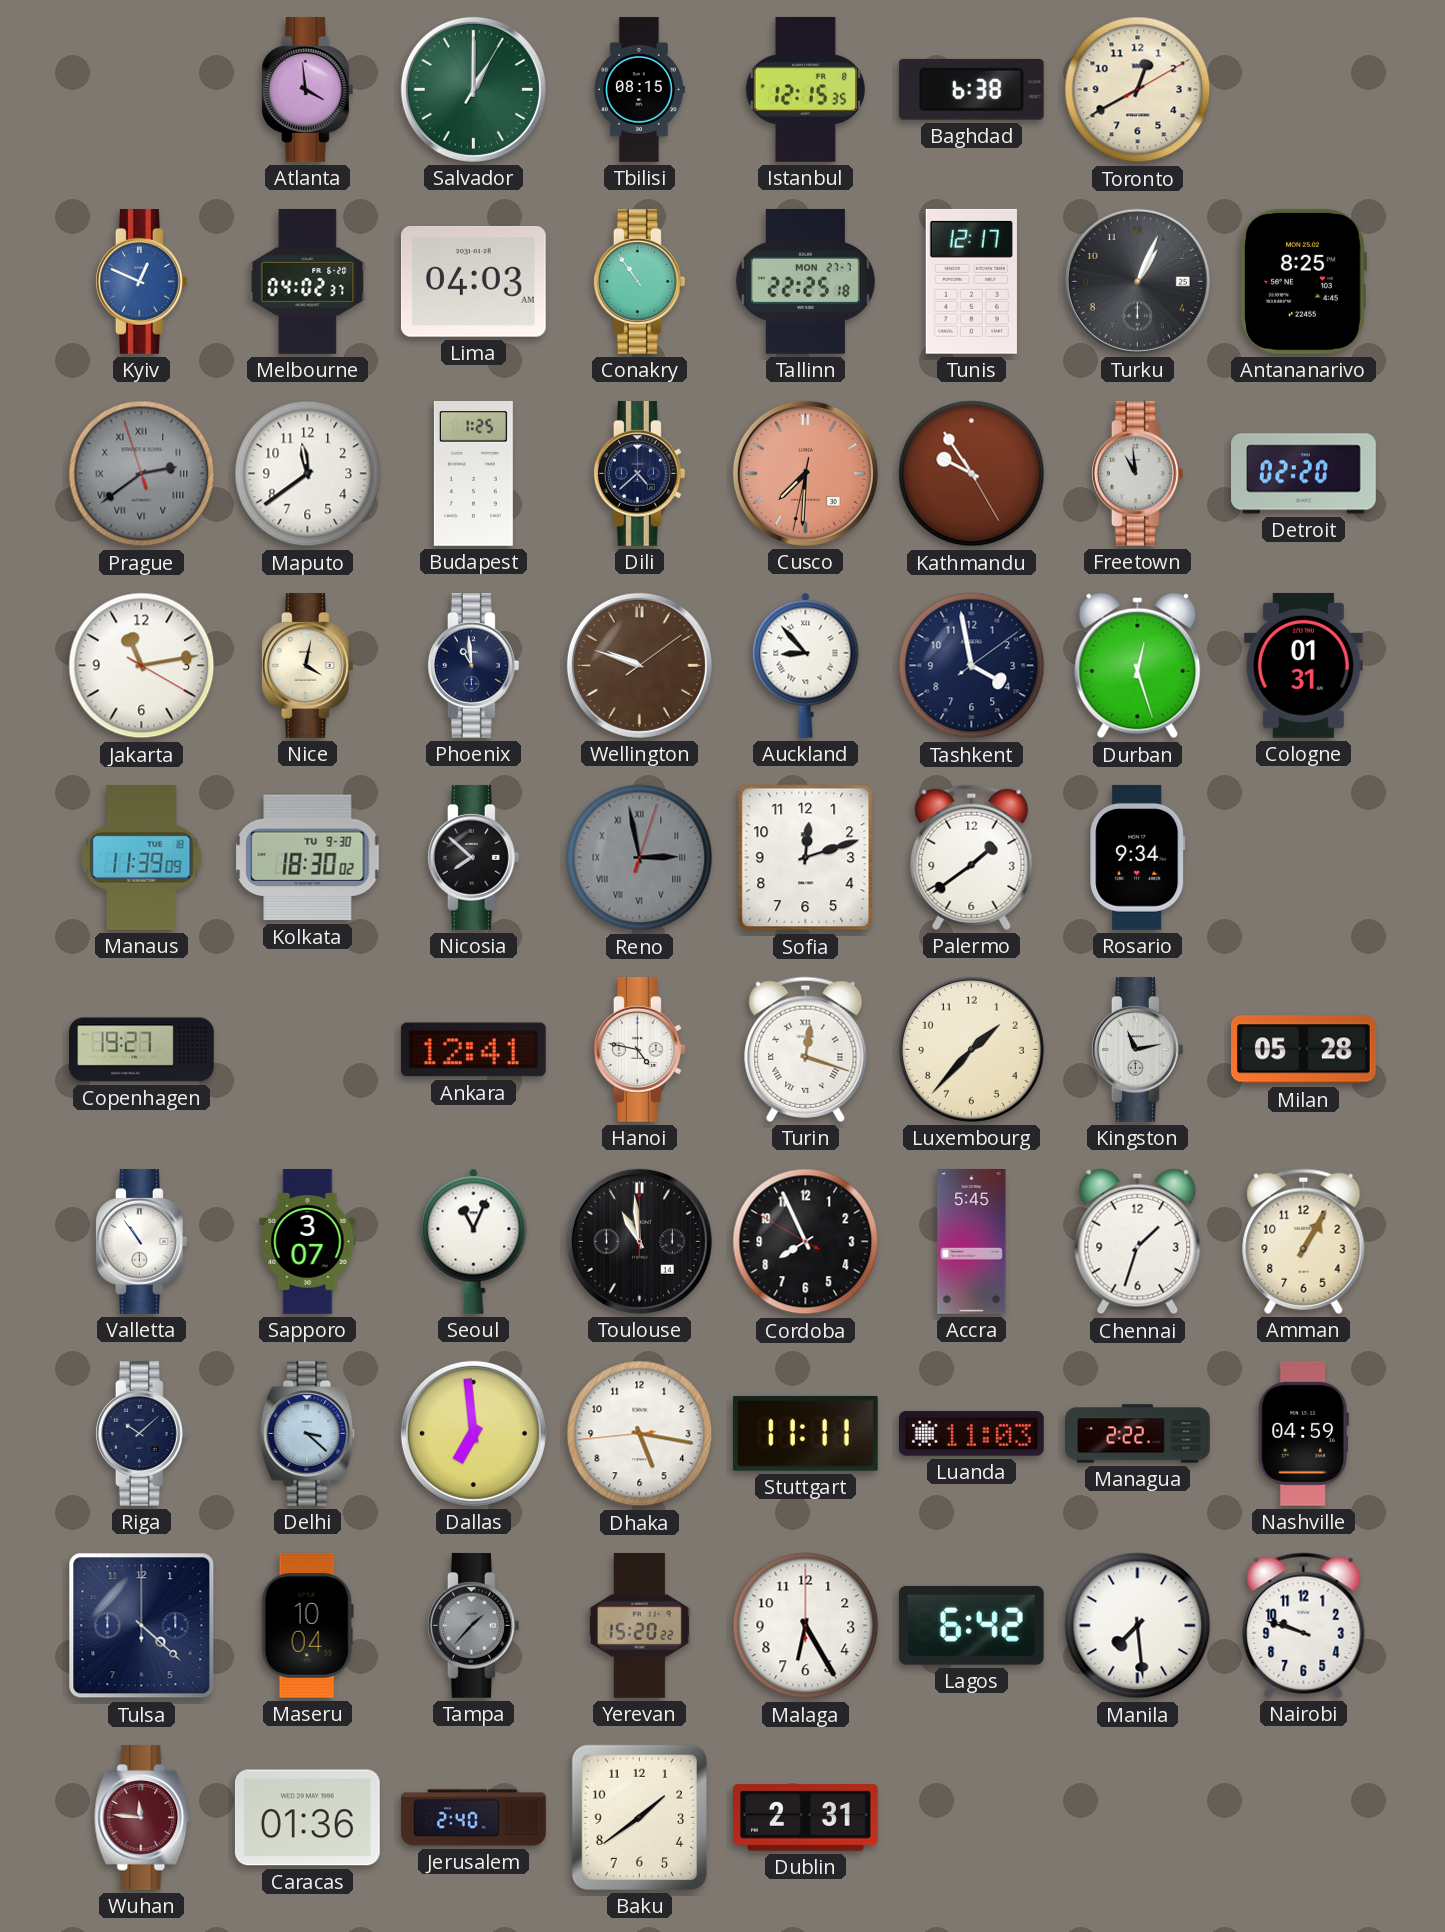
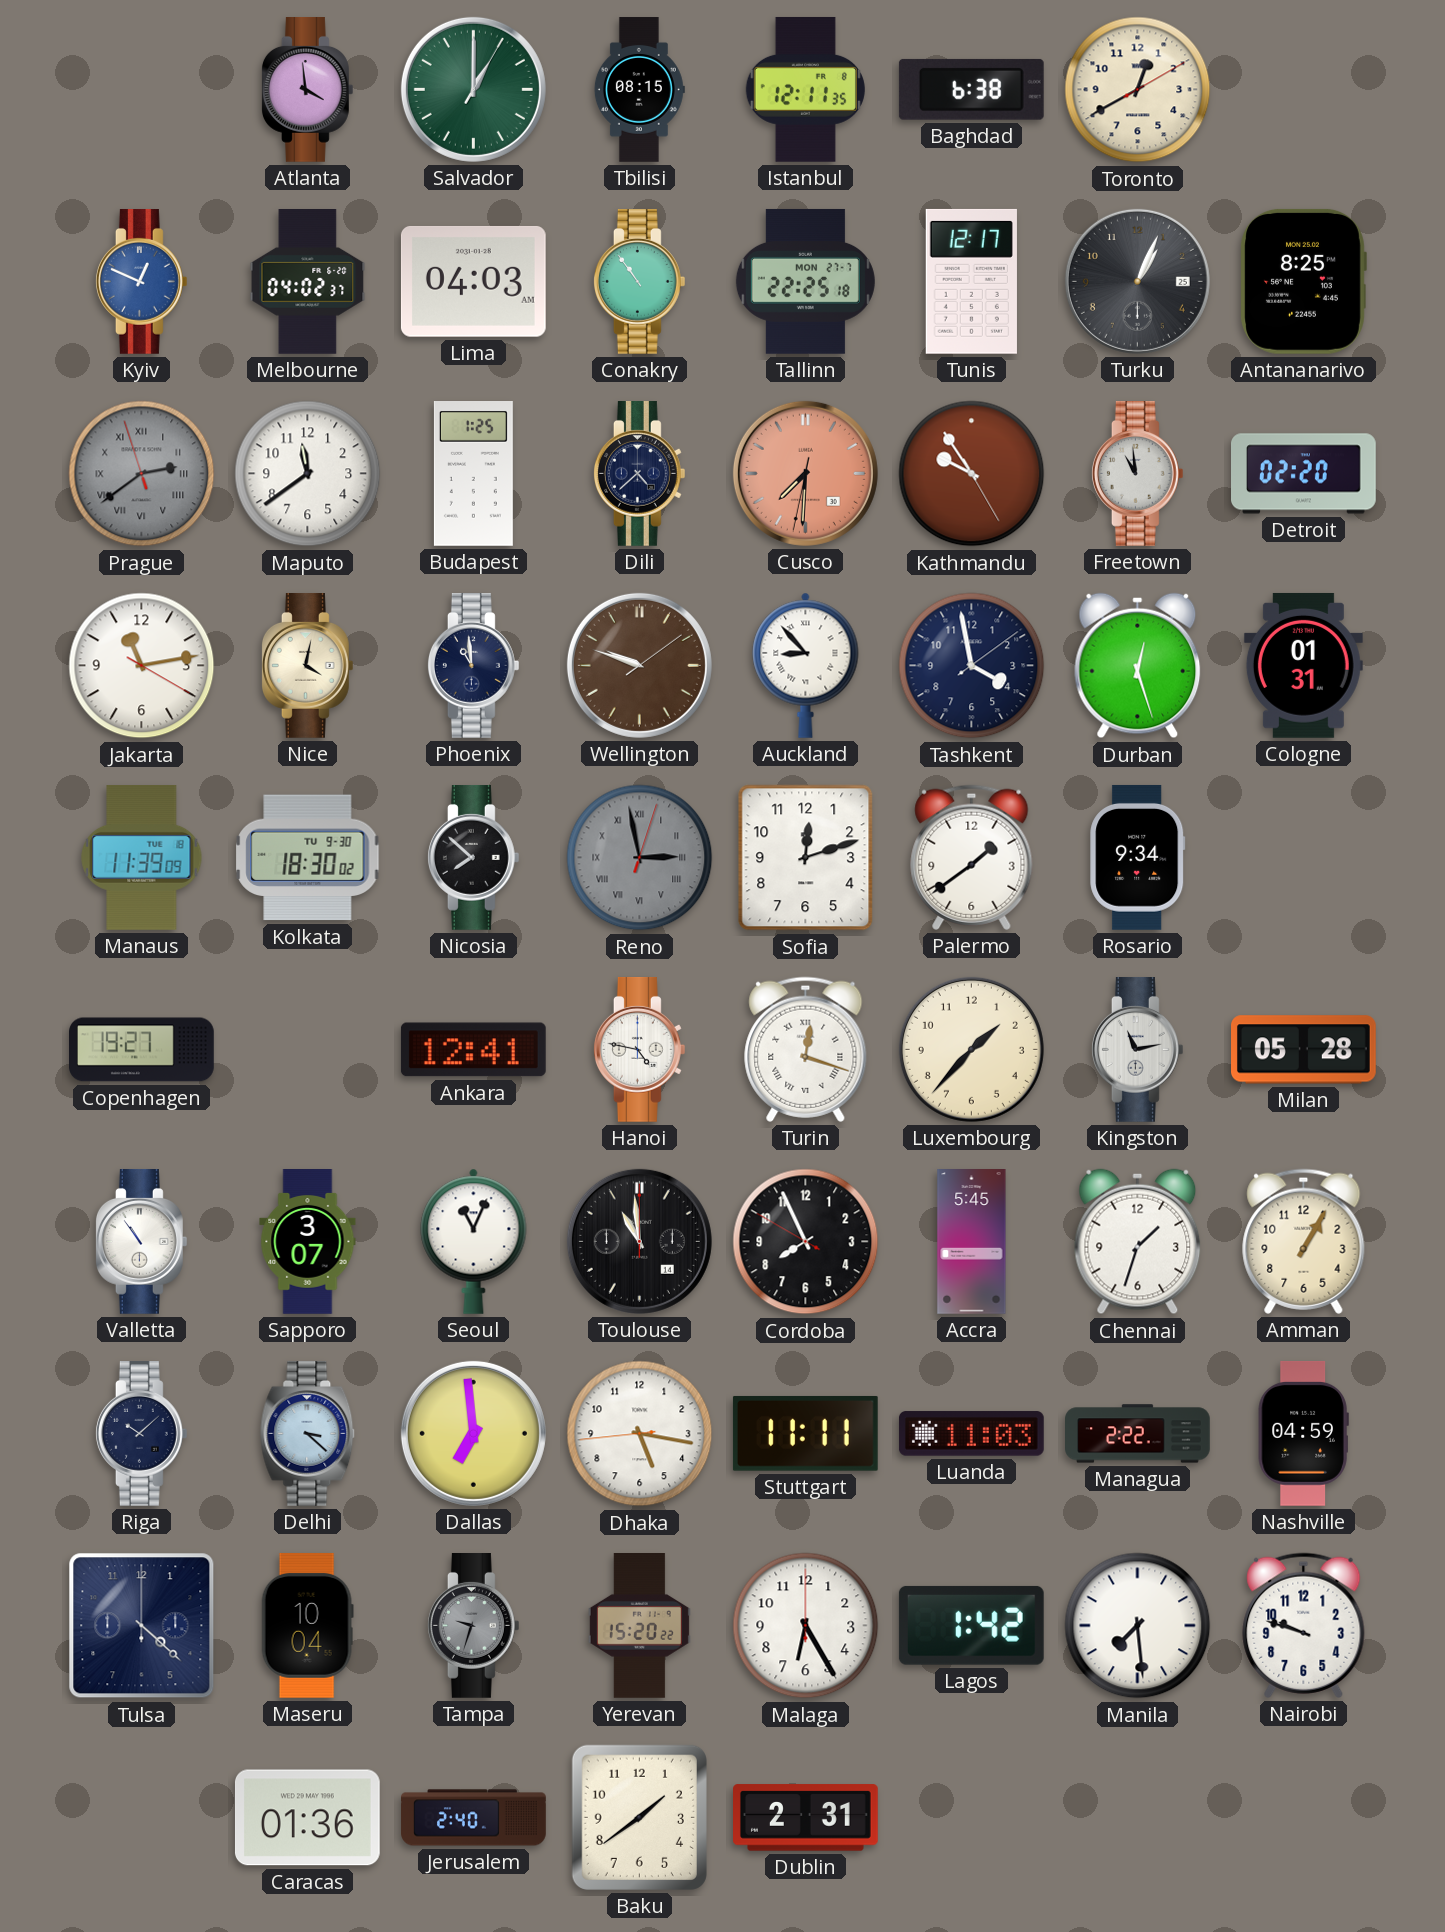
Istanbul: 12:15 -> 12:11 (805, 89)
Tampa: 1:37 -> 9:33 (473, 1626)
Lagos: 6:42 -> 1:42 (971, 1625)
Wuhan: 11:46 -> none (142, 1818)
